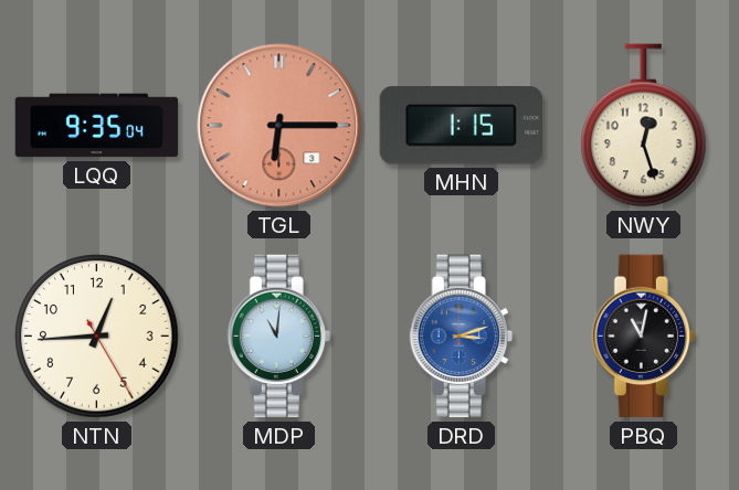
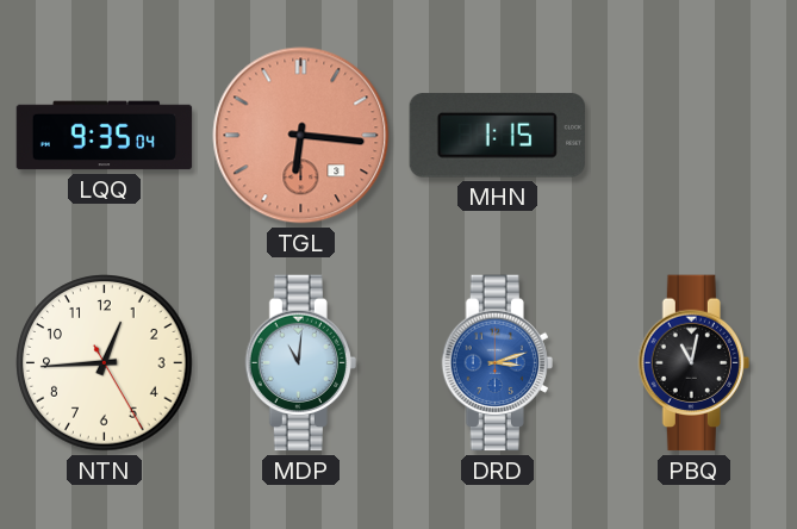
TGL: 6:15 -> 6:16 (301, 136)
NWY: 12:27 -> none (644, 126)
